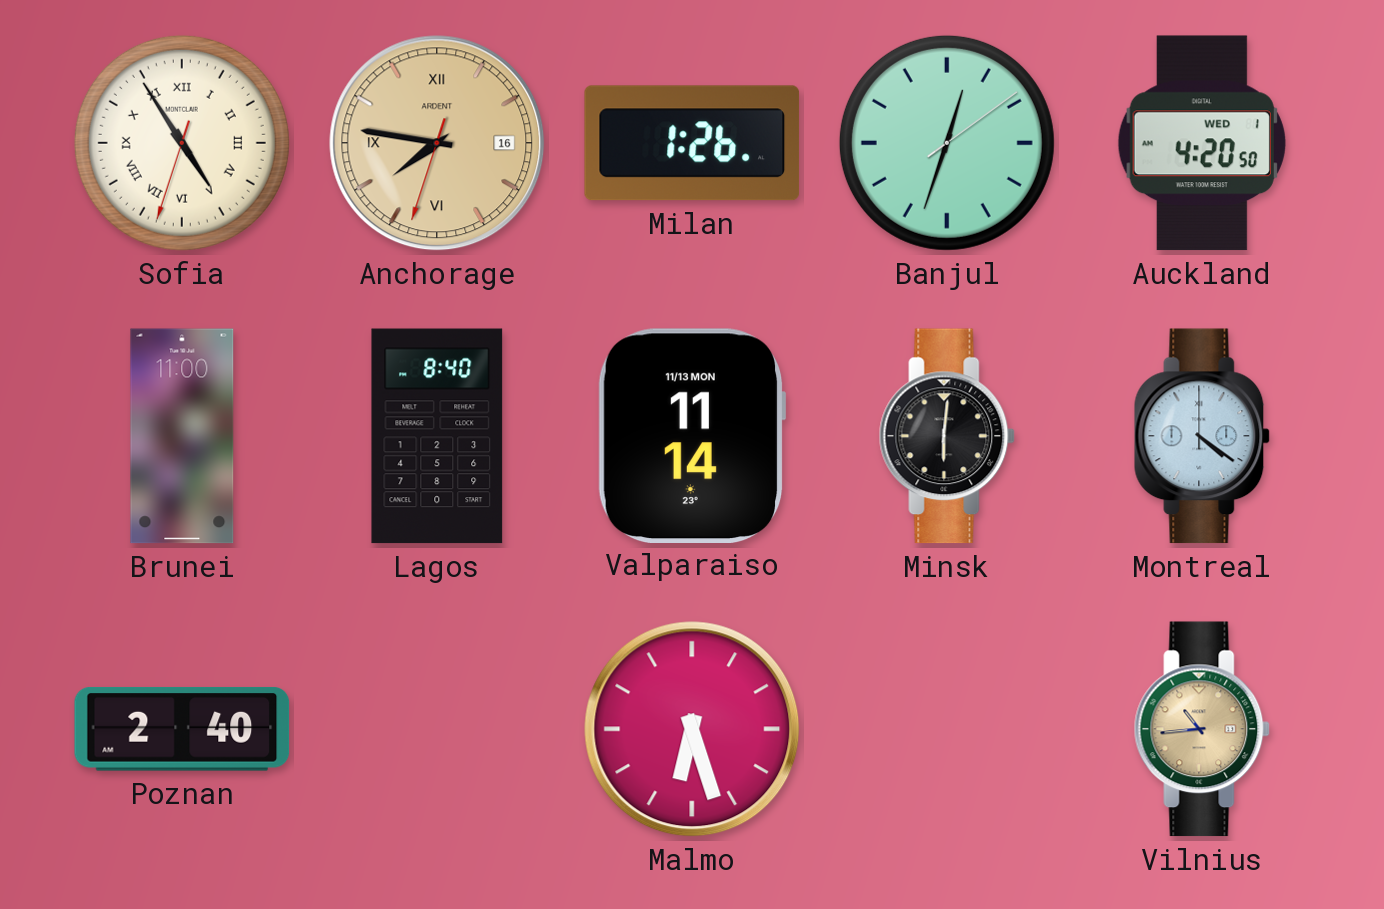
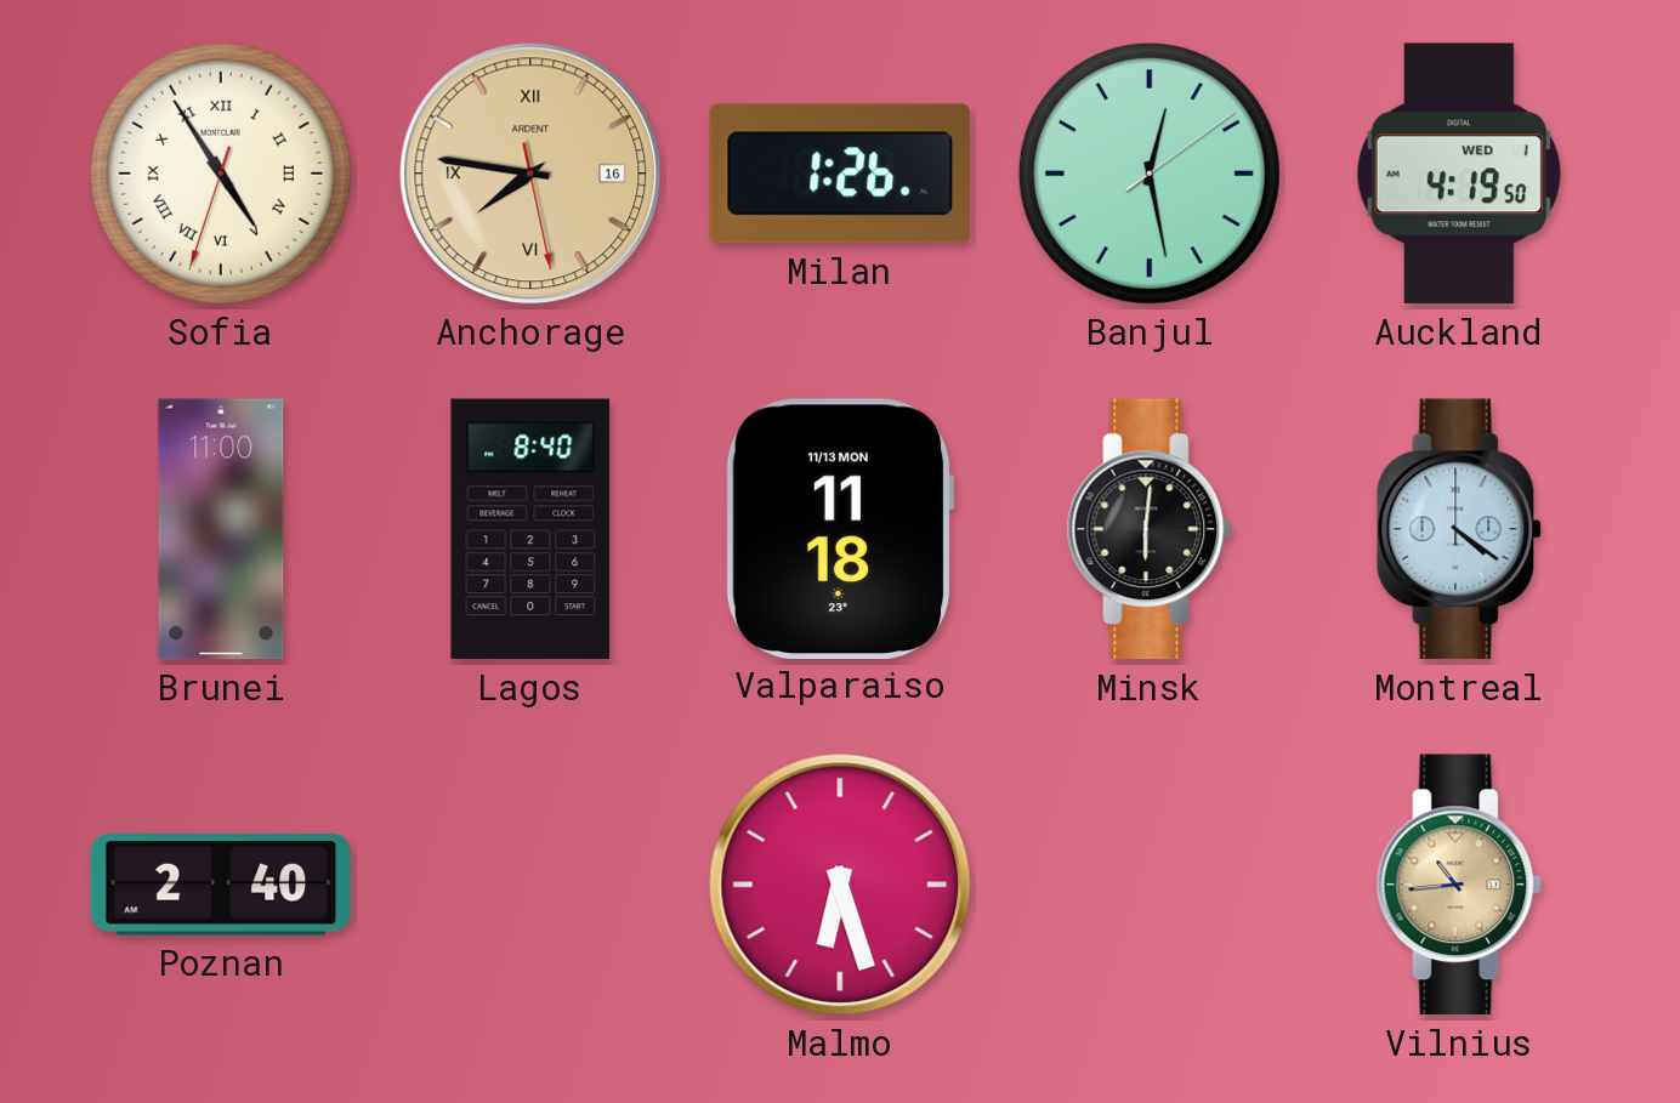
Anchorage: 7:46:33 -> 7:46:28 (530, 174)
Banjul: 12:33 -> 12:28 (1150, 174)
Auckland: 4:20 -> 4:19 (1459, 174)
Valparaiso: 11:14 -> 11:18 (840, 528)
